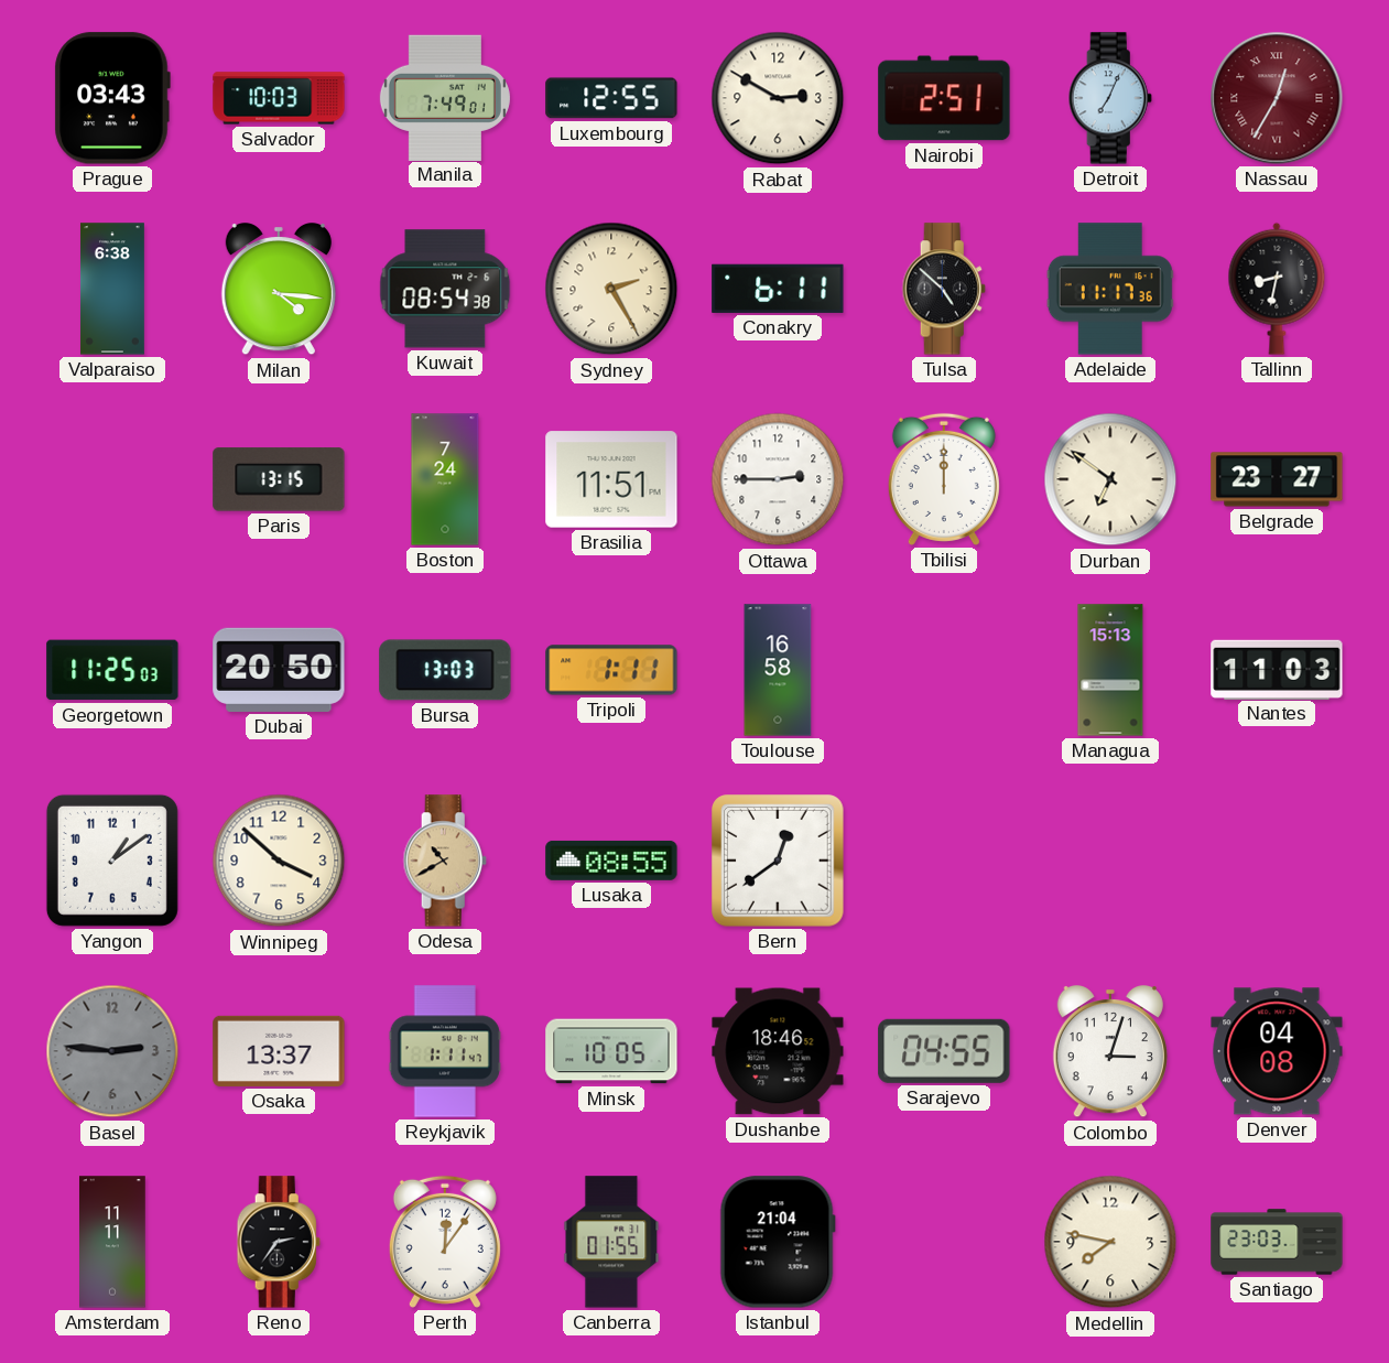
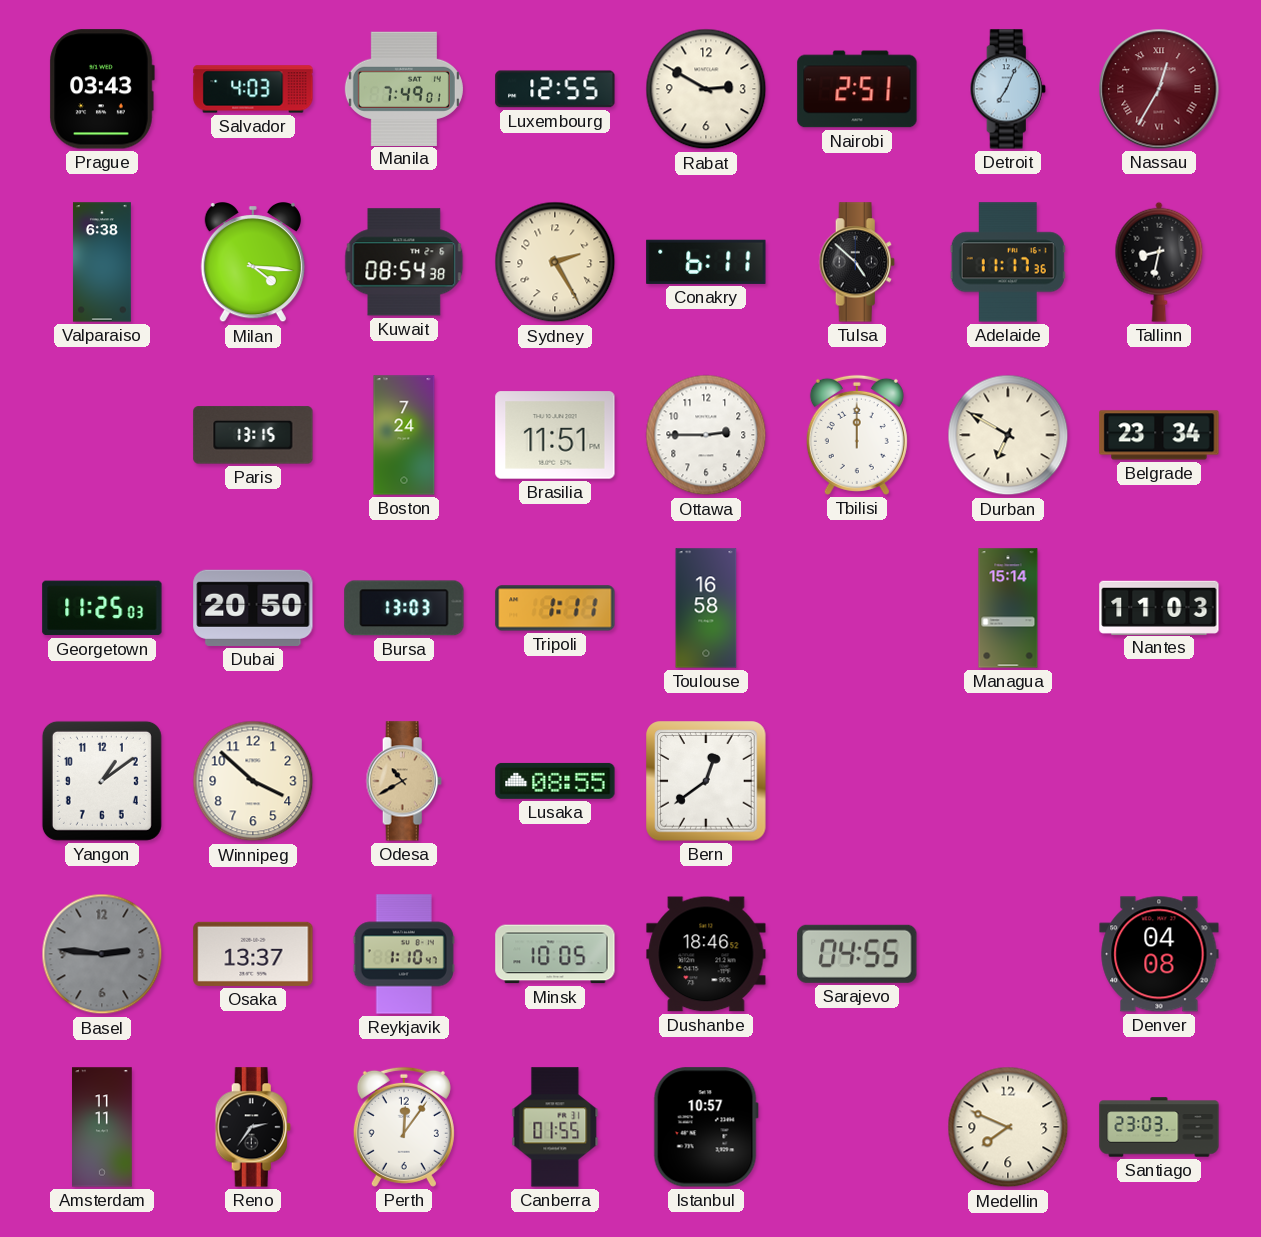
Salvador: 10:03 -> 4:03 (253, 89)
Durban: 6:51 -> 6:50 (1008, 435)
Belgrade: 23:27 -> 23:34 (1159, 435)
Managua: 15:13 -> 15:14 (1008, 608)
Reykjavik: 1:11 -> 1:10 (404, 954)
Colombo: 3:03 -> none (1110, 1052)
Istanbul: 21:04 -> 10:57 (706, 1127)
Medellin: 7:47 -> 7:49 (1008, 1127)
